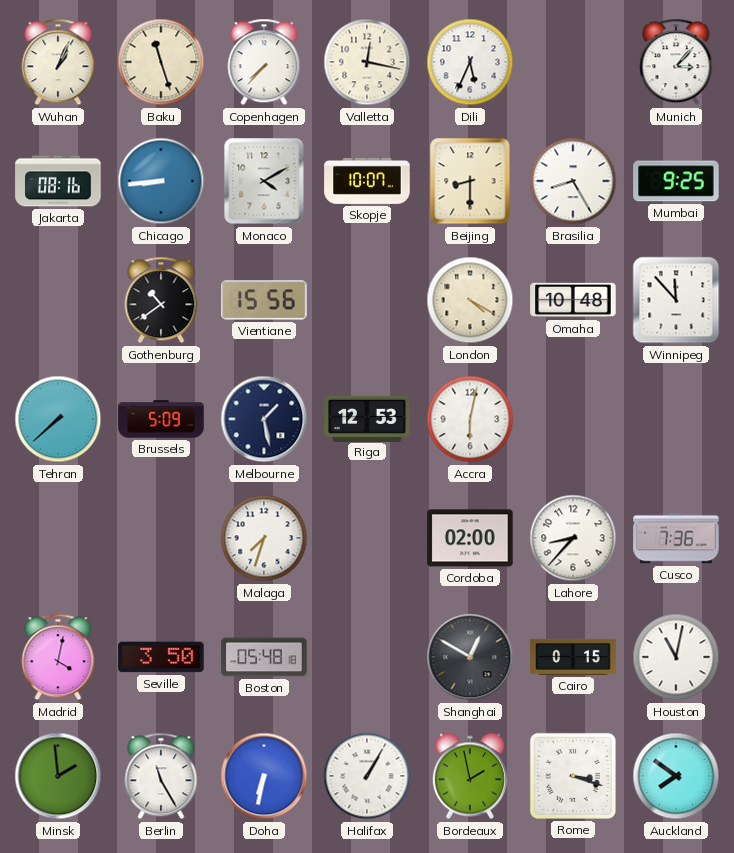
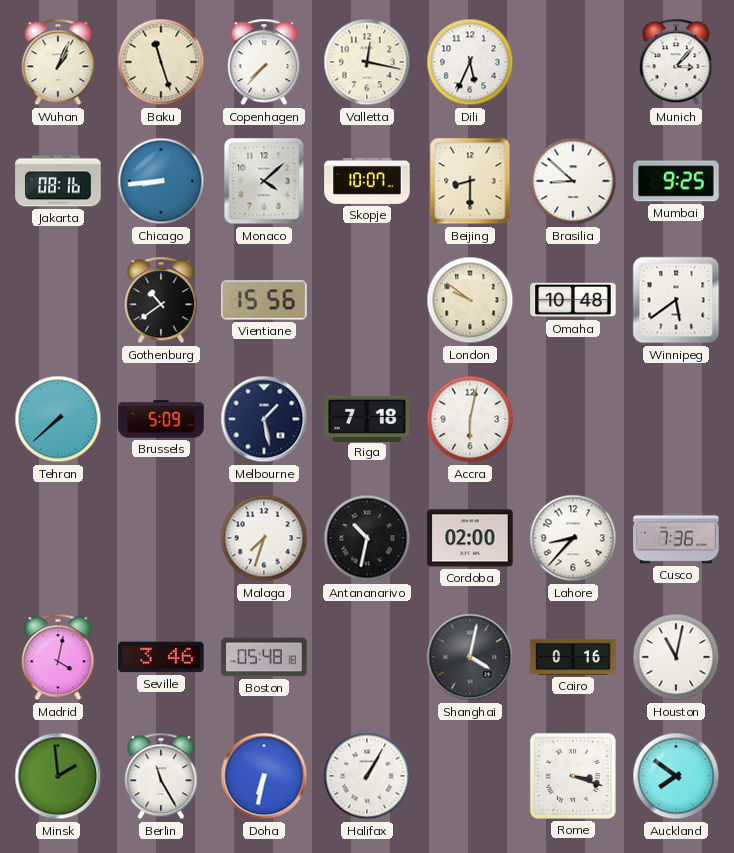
Monaco: 4:10 -> 4:08 (264, 181)
Brasilia: 8:25 -> 8:52 (573, 181)
London: 4:20 -> 9:51 (470, 300)
Winnipeg: 11:53 -> 5:39 (676, 300)
Riga: 12:53 -> 7:18 (367, 418)
Antananarivo: none -> 10:32 (367, 538)
Seville: 3:50 -> 3:46 (161, 657)
Shanghai: 12:50 -> 4:02 (470, 657)
Cairo: 0:15 -> 0:16 (573, 657)
Bordeaux: 1:58 -> none (470, 776)
